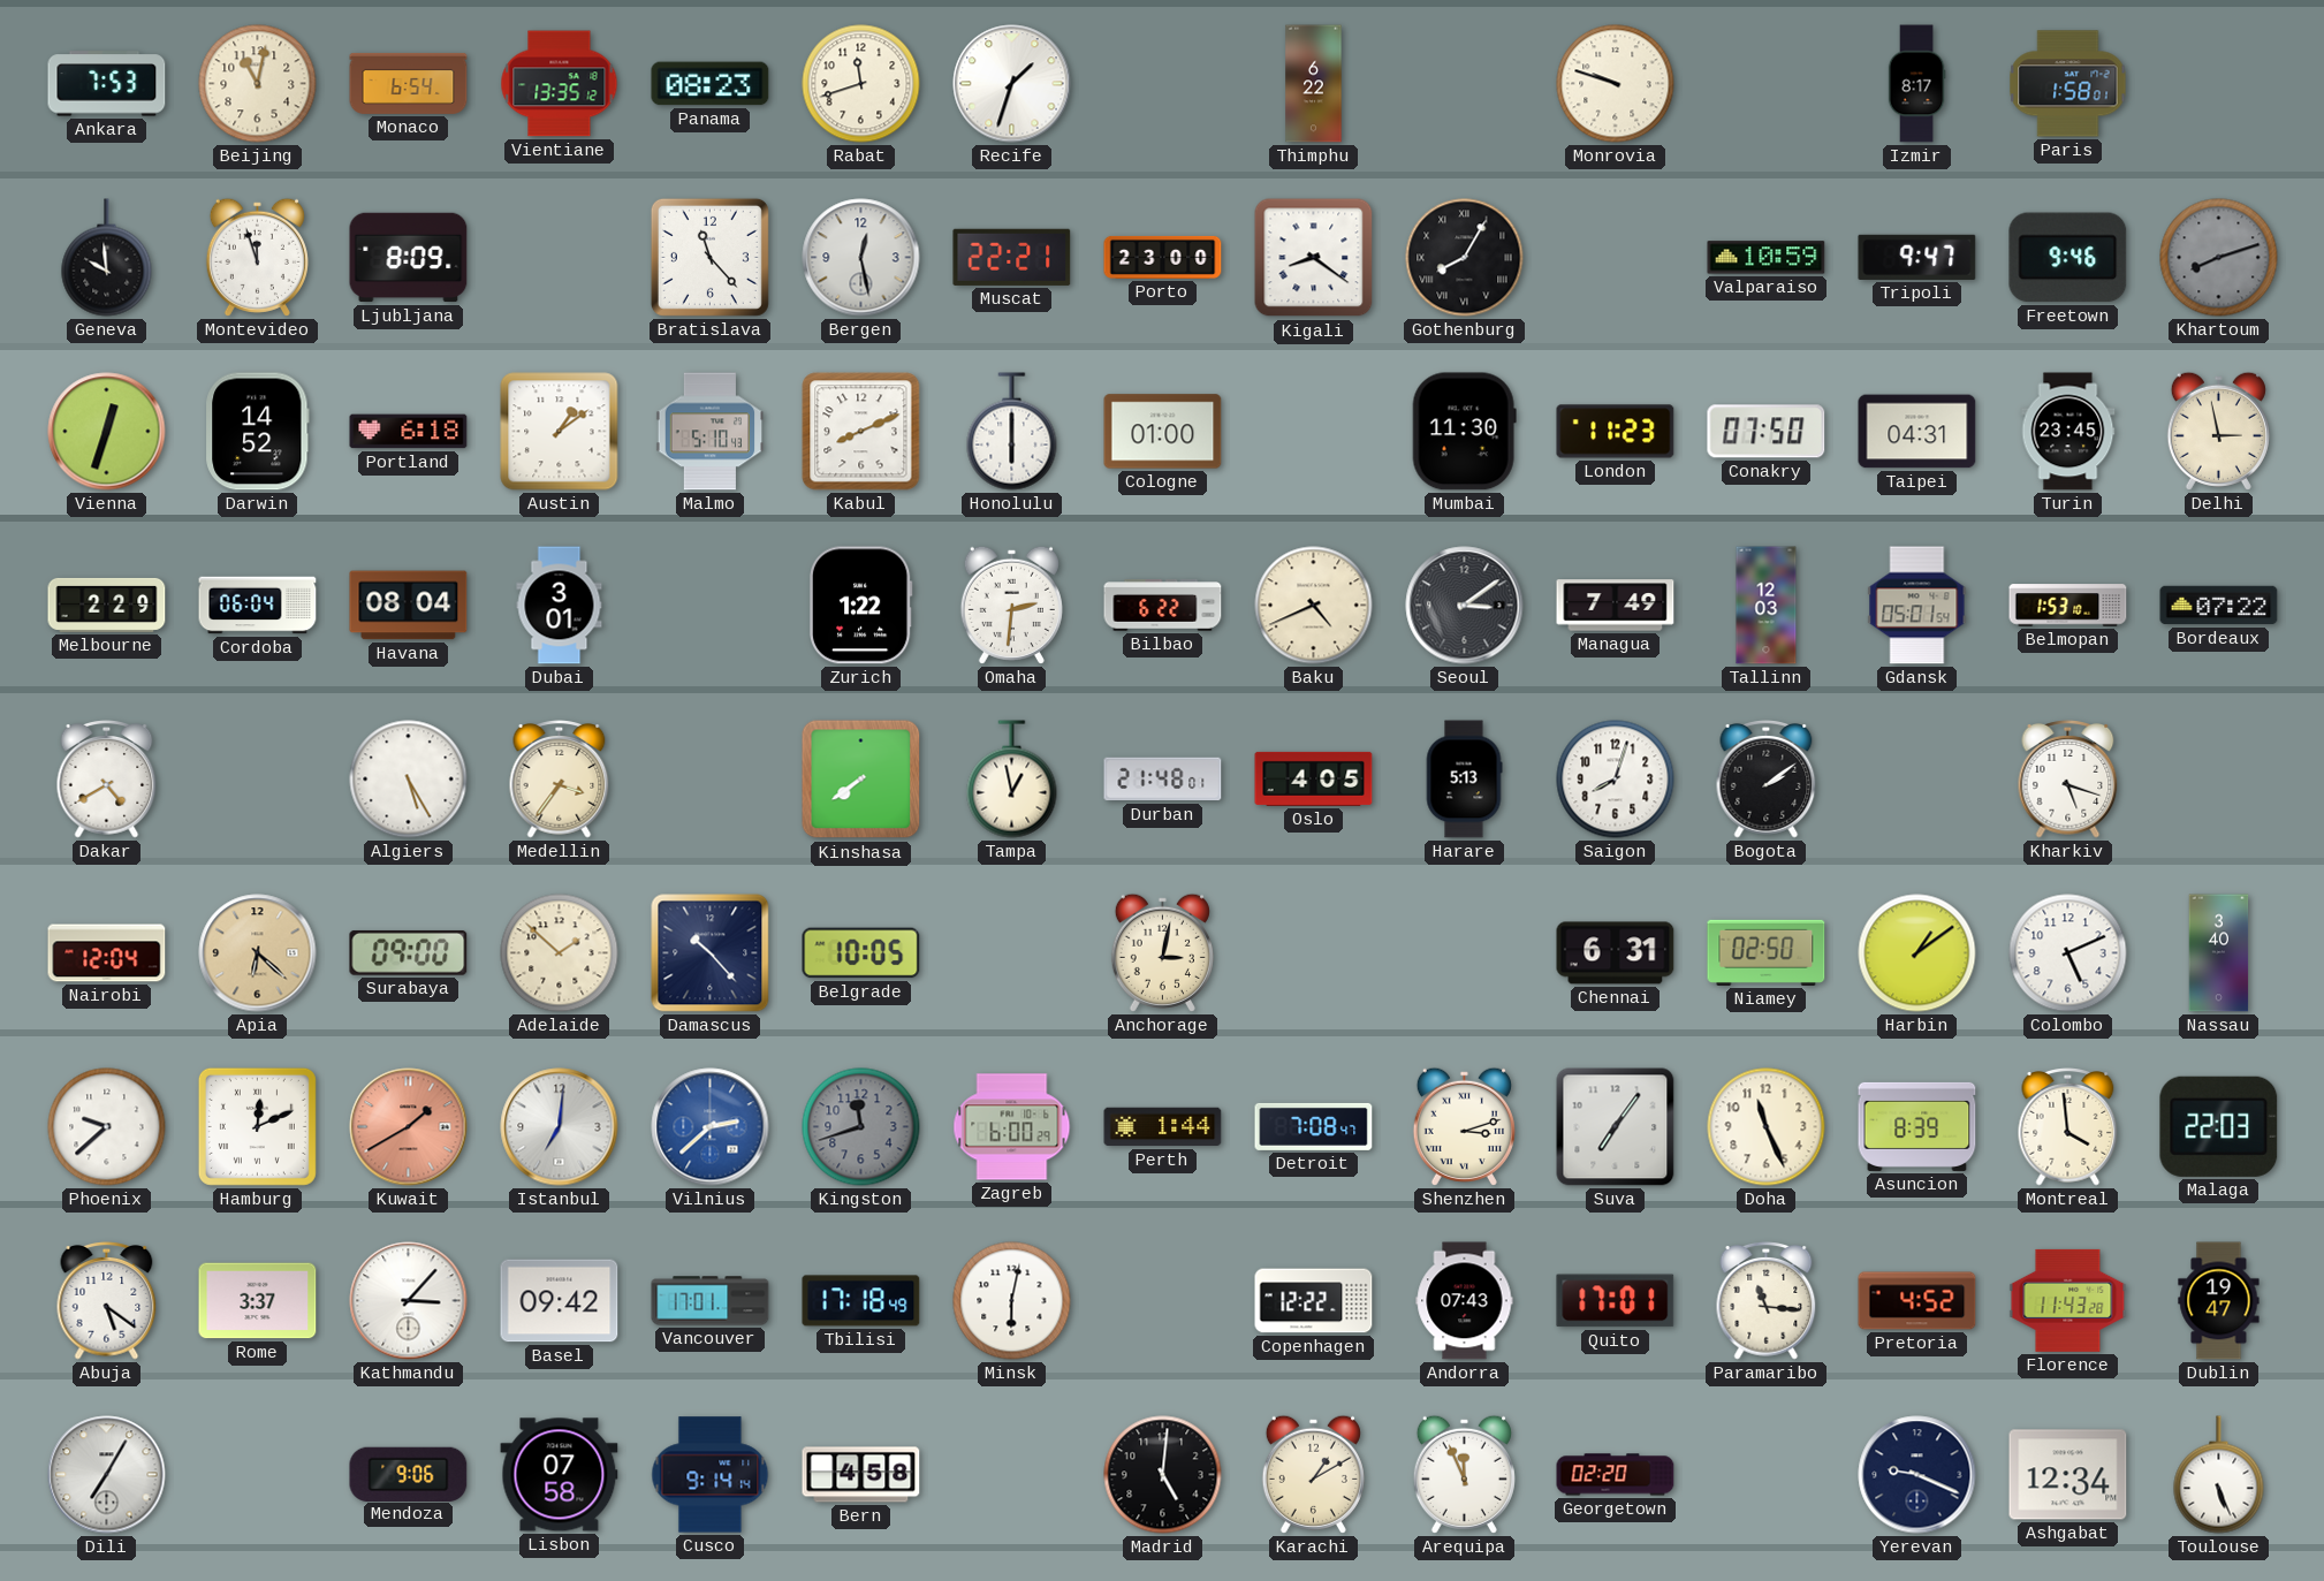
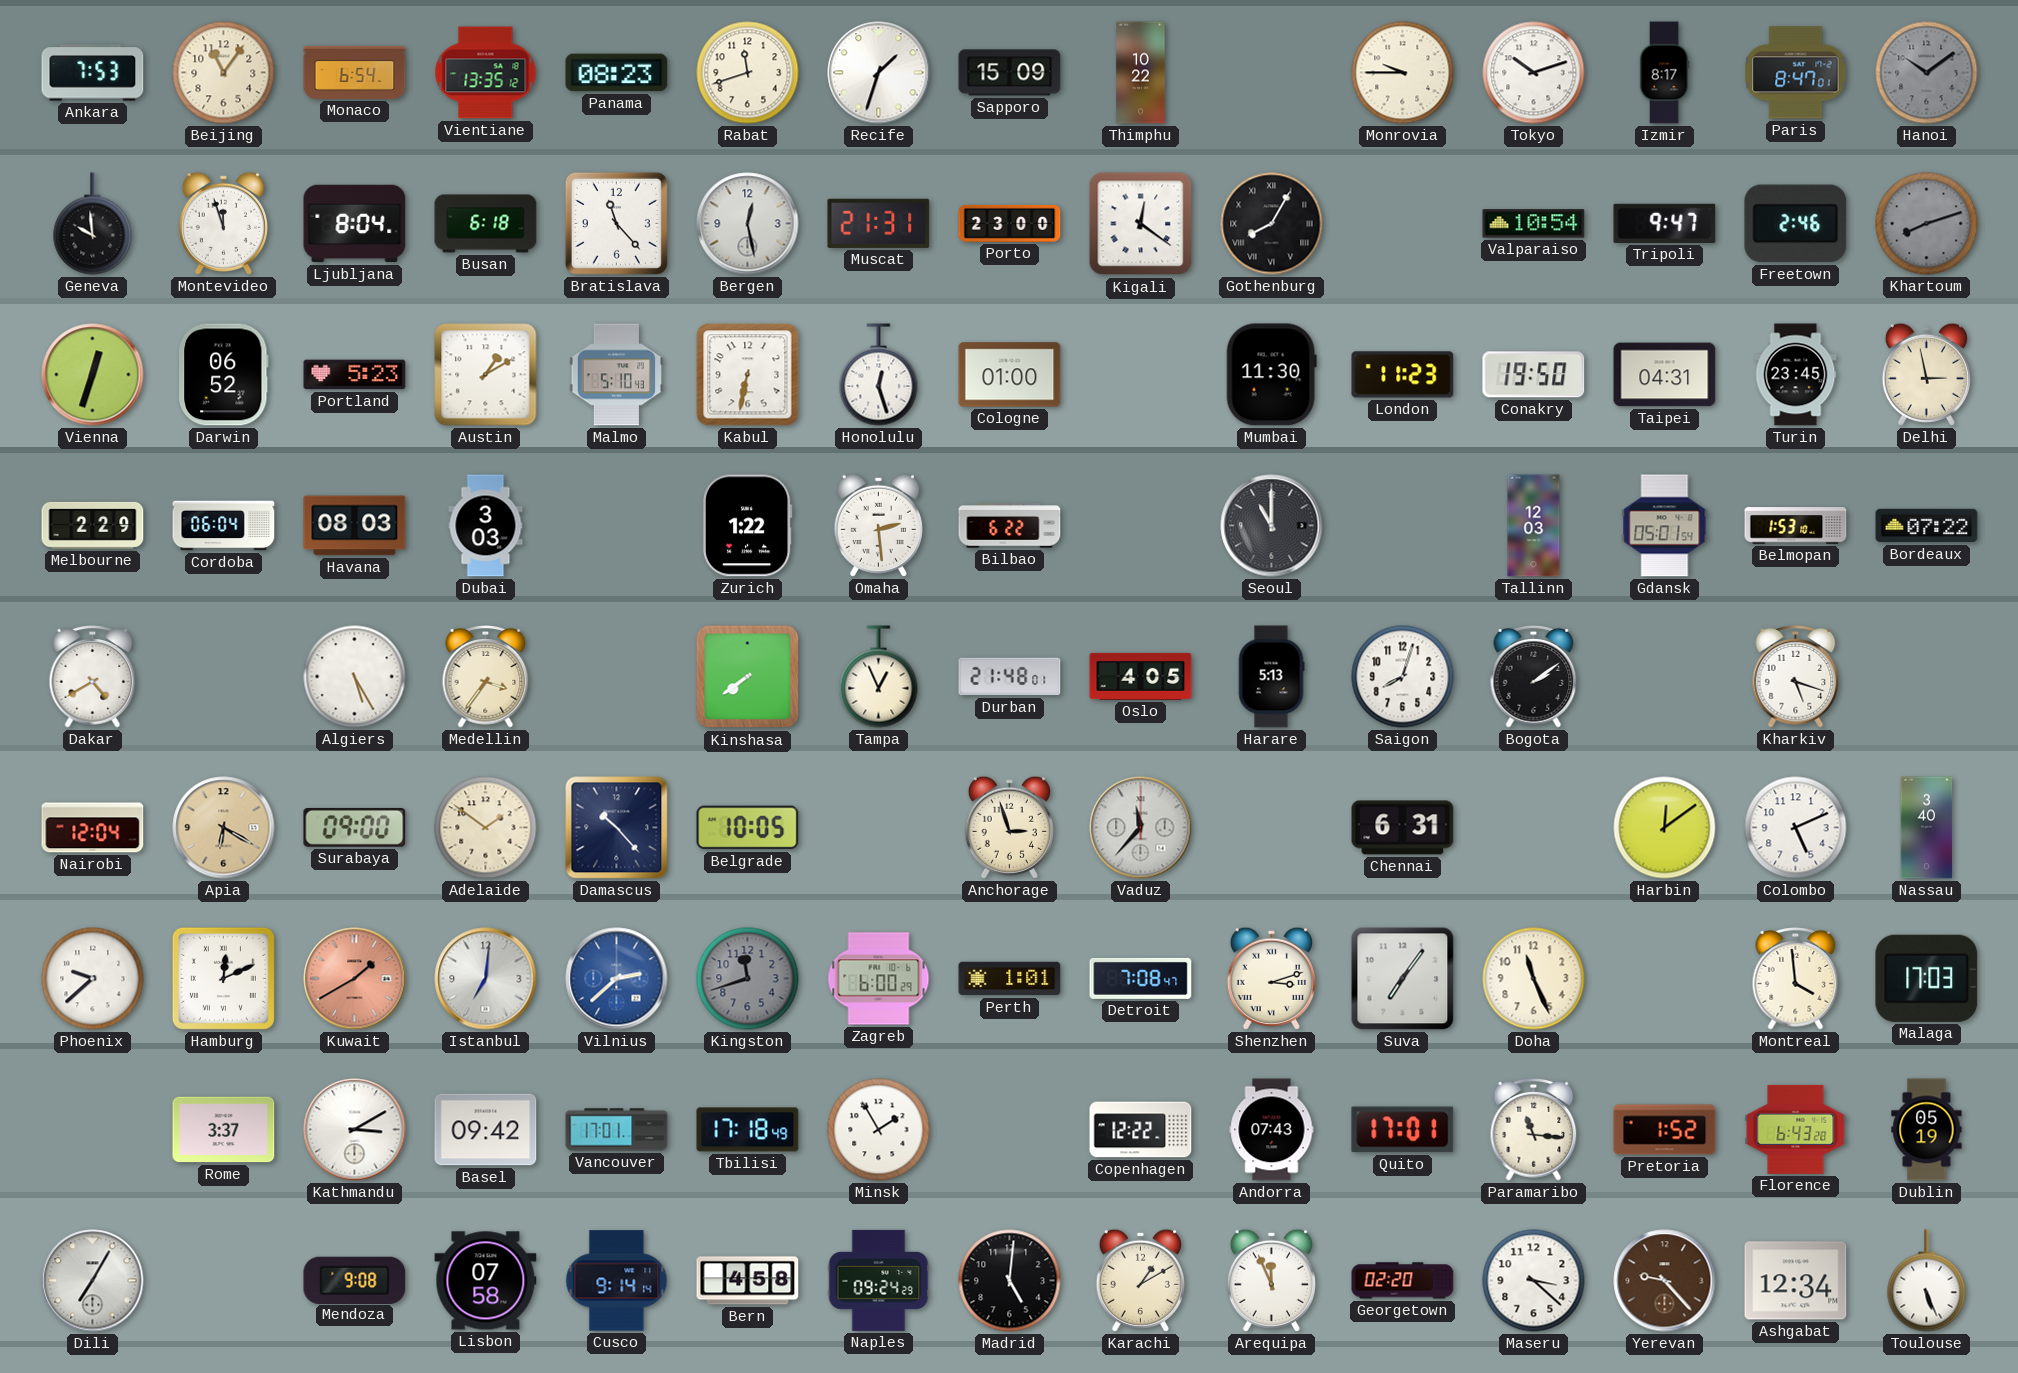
Beijing: 11:02 -> 11:06 (224, 73)
Sapporo: none -> 15:09 (1010, 73)
Thimphu: 6:22 -> 10:22 (1141, 73)
Monrovia: 9:48 -> 9:45 (1403, 73)
Tokyo: none -> 10:12 (1534, 73)
Paris: 1:58 -> 8:47 (1796, 73)
Hanoi: none -> 10:09 (1927, 73)
Ljubljana: 8:09 -> 8:04 (355, 224)
Busan: none -> 6:18 (486, 224)
Muscat: 22:21 -> 21:31 (879, 223)
Kigali: 8:21 -> 12:21 (1141, 224)
Valparaiso: 10:59 -> 10:54 (1534, 224)
Freetown: 9:46 -> 2:46 (1796, 224)
Darwin: 14:52 -> 06:52 (224, 375)
Portland: 6:18 -> 5:23 (355, 375)
Austin: 1:09 -> 1:10 (486, 375)
Kabul: 8:11 -> 6:32 (748, 375)
Honolulu: 6:00 -> 12:27 (879, 375)
Conakry: 07:50 -> 19:50 (1534, 375)
Havana: 08:04 -> 08:03 (355, 526)
Dubai: 3:01 -> 3:03 (486, 526)
Omaha: 2:31 -> 2:29 (878, 525)
Baku: 4:41 -> none (1314, 606)
Seoul: 3:09 -> 11:00 (1272, 526)
Managua: 7:49 -> none (1616, 606)
Tampa: 12:58 -> 12:56 (879, 677)
Apia: 6:22 -> 6:20 (224, 828)
Adelaide: 1:52 -> 1:51 (486, 828)
Anchorage: 3:02 -> 2:57 (1009, 827)
Vaduz: none -> 11:37 (1141, 828)
Niamey: 02:50 -> none (1767, 952)
Harbin: 1:09 -> 12:09 (1665, 828)
Perth: 1:44 -> 1:01 (1010, 979)
Asuncion: 8:39 -> none (1917, 1126)
Malaga: 22:03 -> 17:03 (1927, 978)
Abuja: 5:21 -> none (107, 1301)
Kathmandu: 3:07 -> 3:10 (355, 1130)
Minsk: 6:02 -> 1:55 (879, 1130)
Pretoria: 4:52 -> 1:52 (1665, 1130)
Florence: 11:43 -> 6:43 (1796, 1129)
Dublin: 19:47 -> 05:19 (1927, 1130)
Mendoza: 9:06 -> 9:08 (355, 1280)
Naples: none -> 09:24 (879, 1280)
Maseru: none -> 3:22 (1534, 1281)
Yerevan: 9:19 -> 9:23 (1665, 1281)
Yerevan dial: navy -> brown (1665, 1281)
